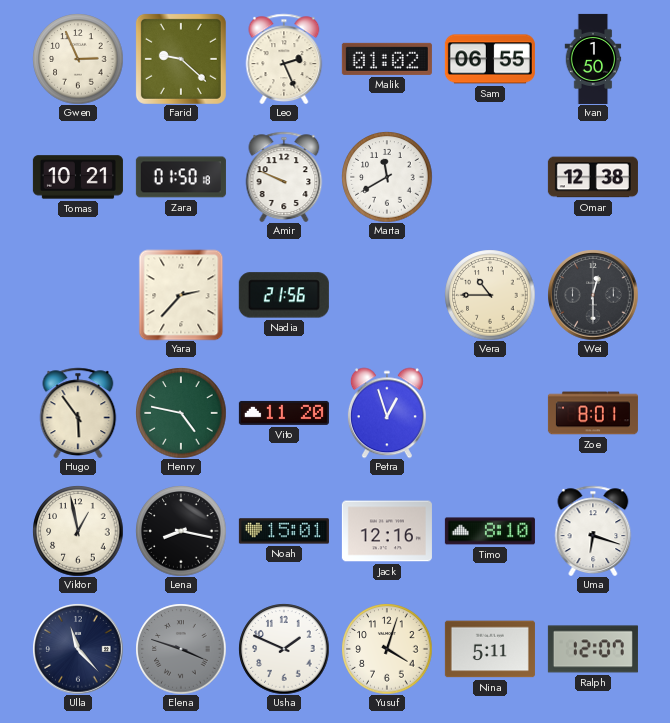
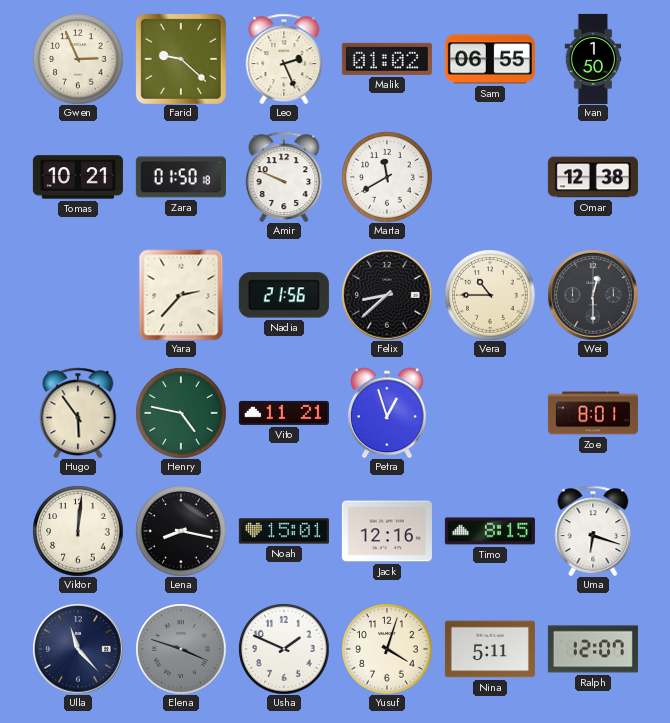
Felix: none -> 8:38 (387, 295)
Vito: 11:20 -> 11:21 (284, 413)
Viktor: 12:58 -> 12:01 (78, 531)
Timo: 8:10 -> 8:15 (490, 531)
